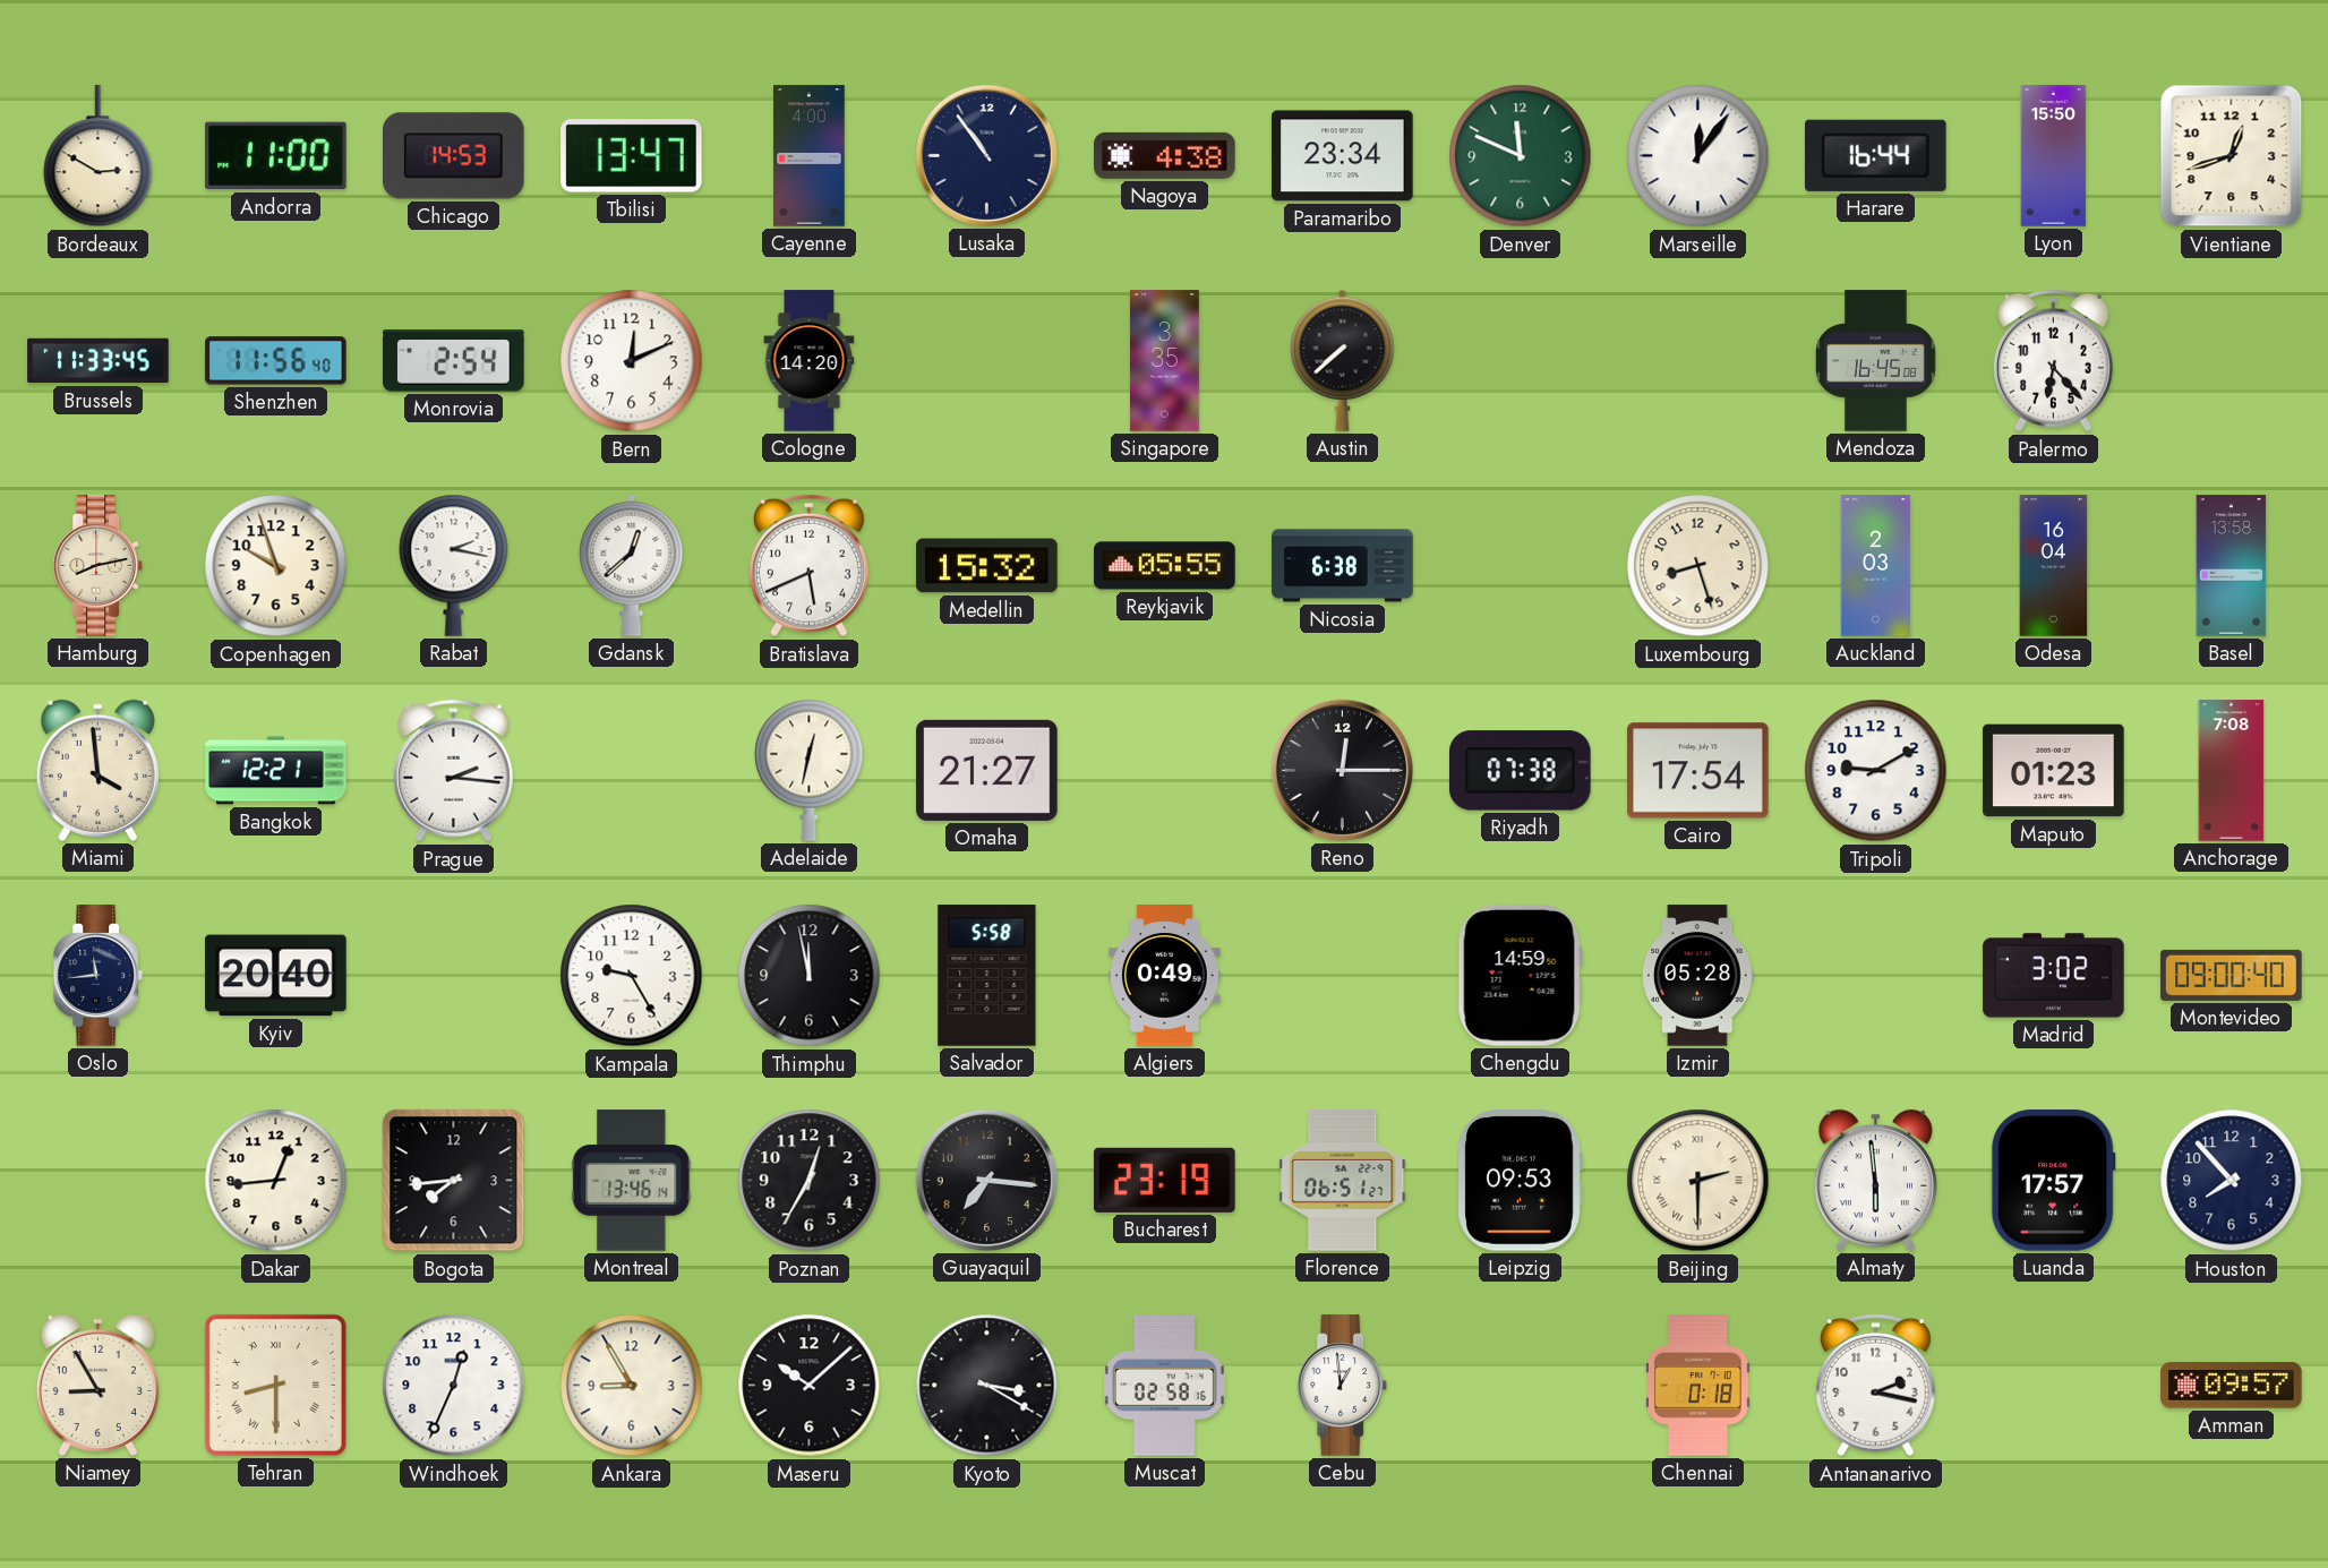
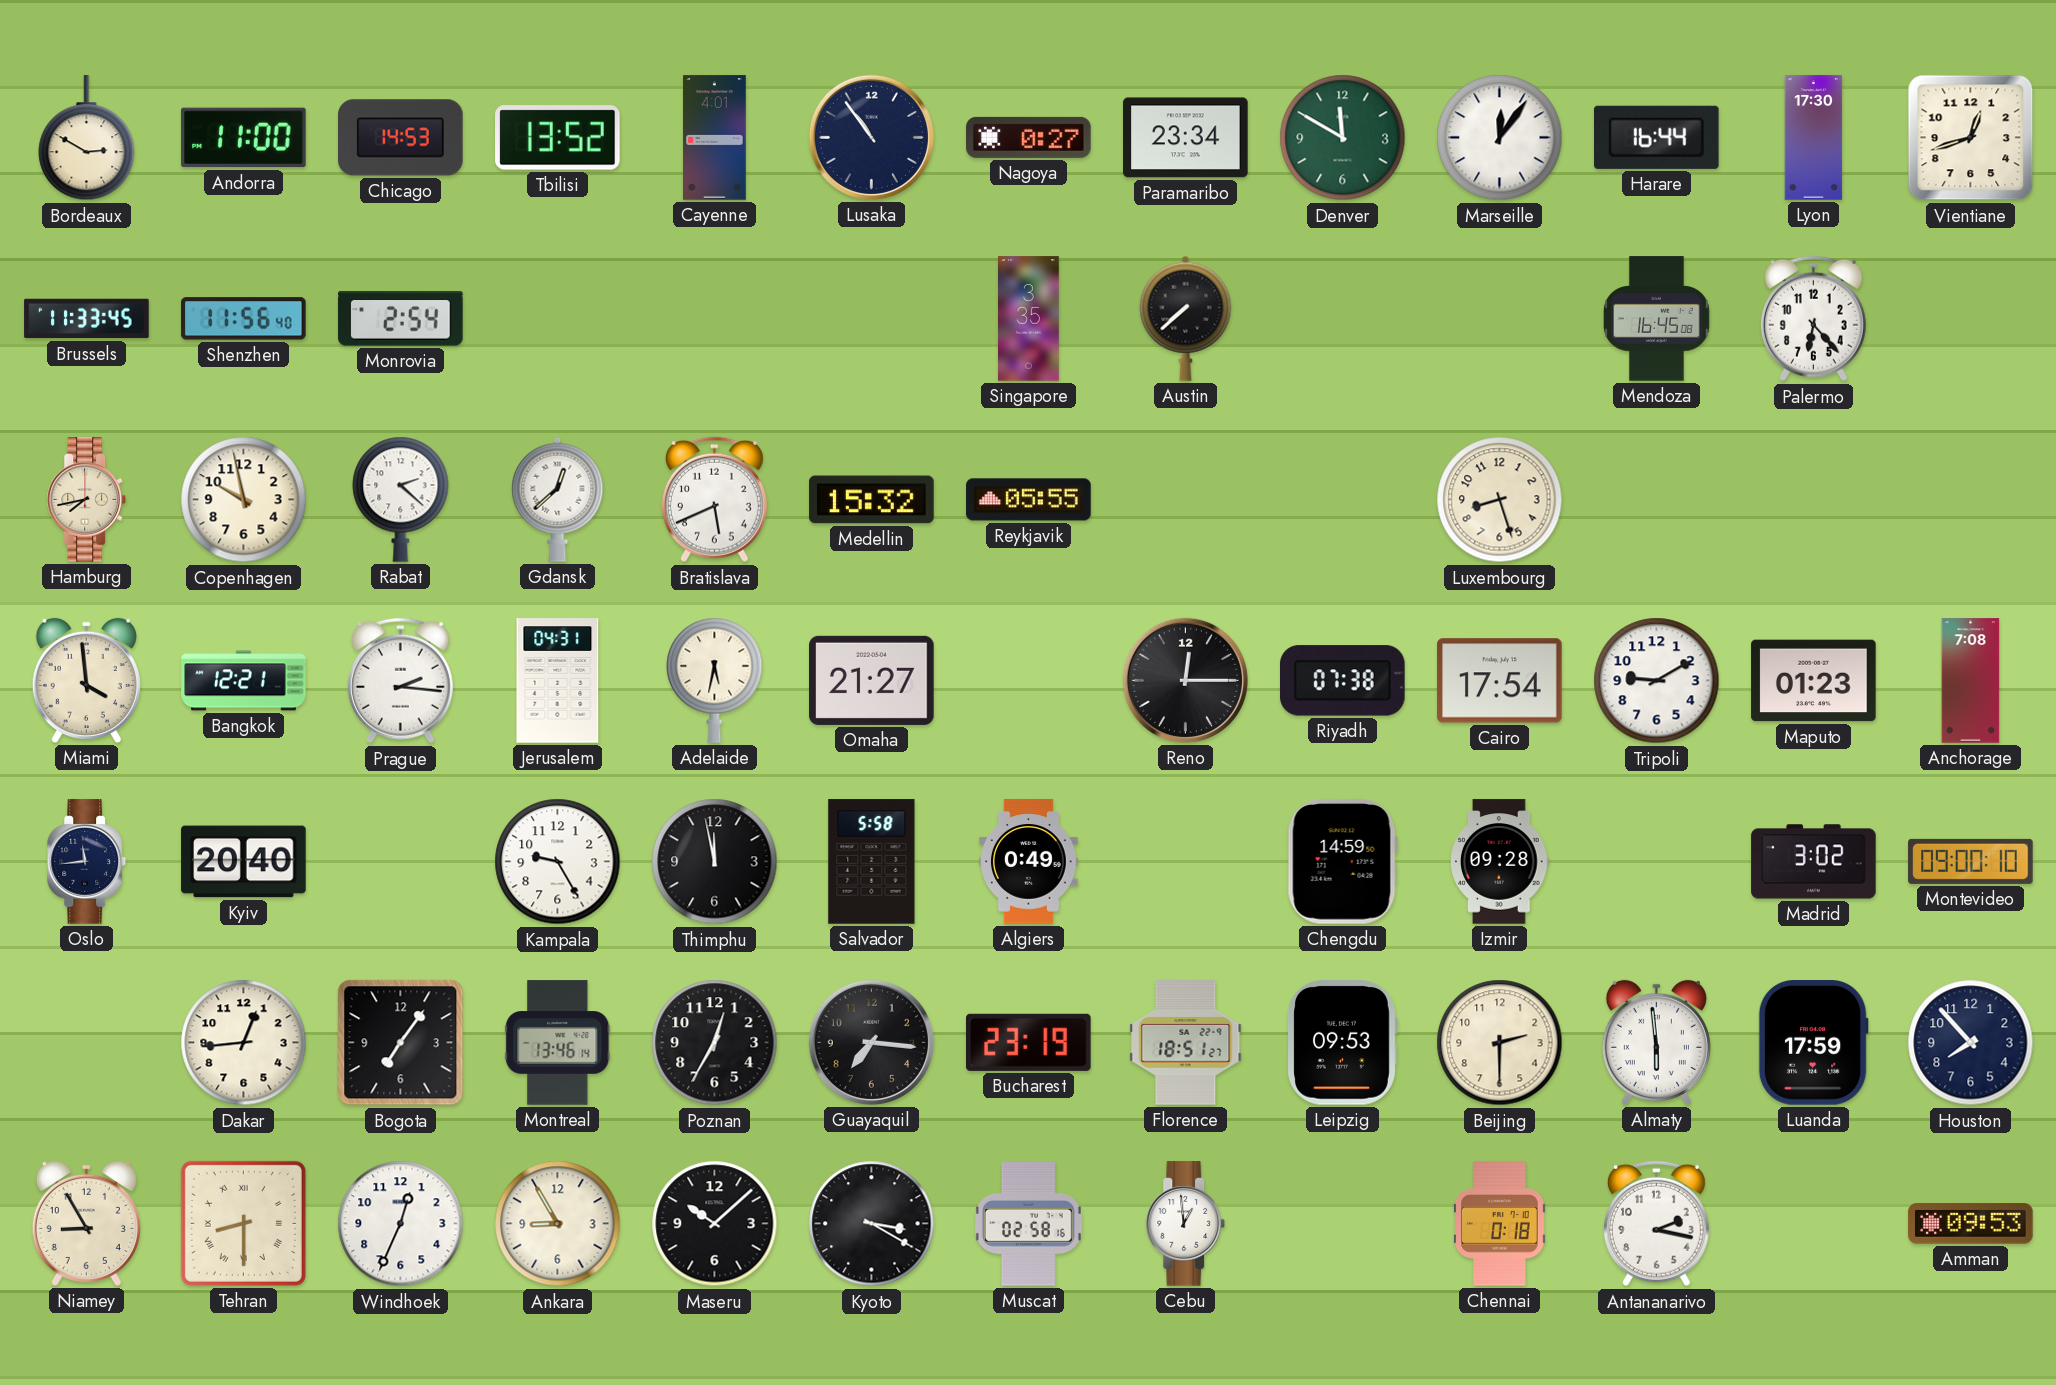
Tbilisi: 13:47 -> 13:52 (558, 138)
Cayenne: 4:00 -> 4:01 (715, 138)
Nagoya: 4:38 -> 0:27 (1029, 137)
Denver: 11:49 -> 11:50 (1343, 138)
Lyon: 15:50 -> 17:30 (1814, 138)
Bern: 12:11 -> none (632, 361)
Cologne: 14:20 -> none (810, 361)
Hamburg: 8:13 -> 7:43 (87, 500)
Copenhagen: 9:57 -> 9:58 (244, 500)
Rabat: 2:17 -> 2:22 (401, 499)
Nicosia: 6:38 -> none (1343, 566)
Auckland: 2:03 -> none (1875, 566)
Odesa: 16:04 -> none (2054, 566)
Basel: 13:58 -> none (2232, 566)
Jerusalem: none -> 04:31 (558, 681)
Adelaide: 12:32 -> 5:32 (715, 680)
Izmir: 05:28 -> 09:28 (1500, 862)
Montevideo: 09:00:40 -> 09:00:10 (1971, 861)
Bogota: 7:44 -> 7:06 (401, 1043)
Florence: 06:51 -> 18:51 (1186, 1043)
Beijing numerals: Roman -> Arabic (1500, 1043)
Luanda: 17:57 -> 17:59 (1813, 1043)
Amman: 09:57 -> 09:53 (1971, 1224)
